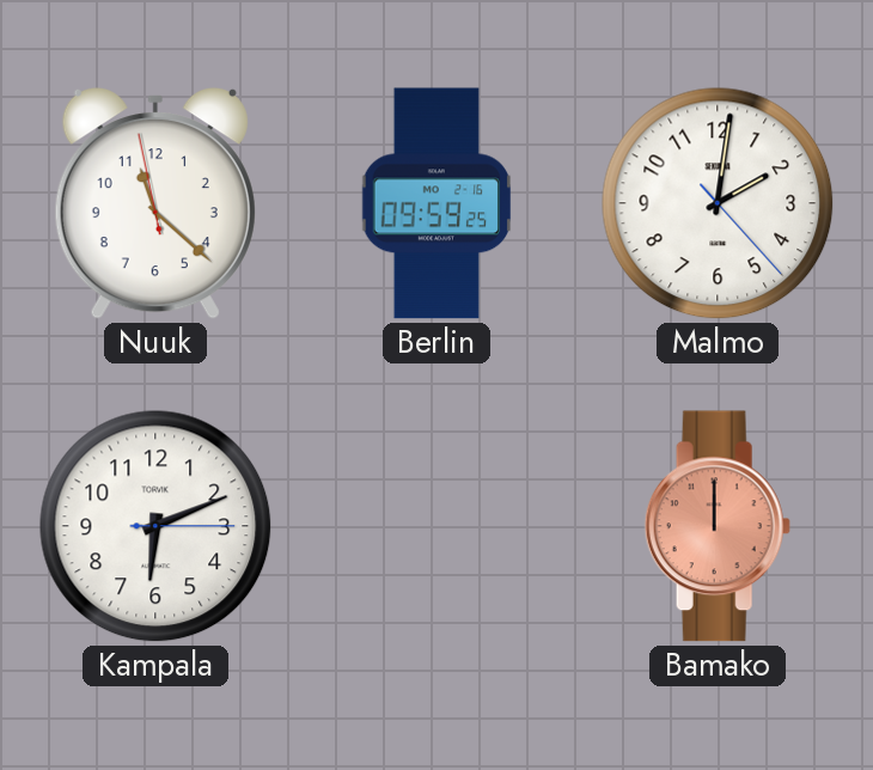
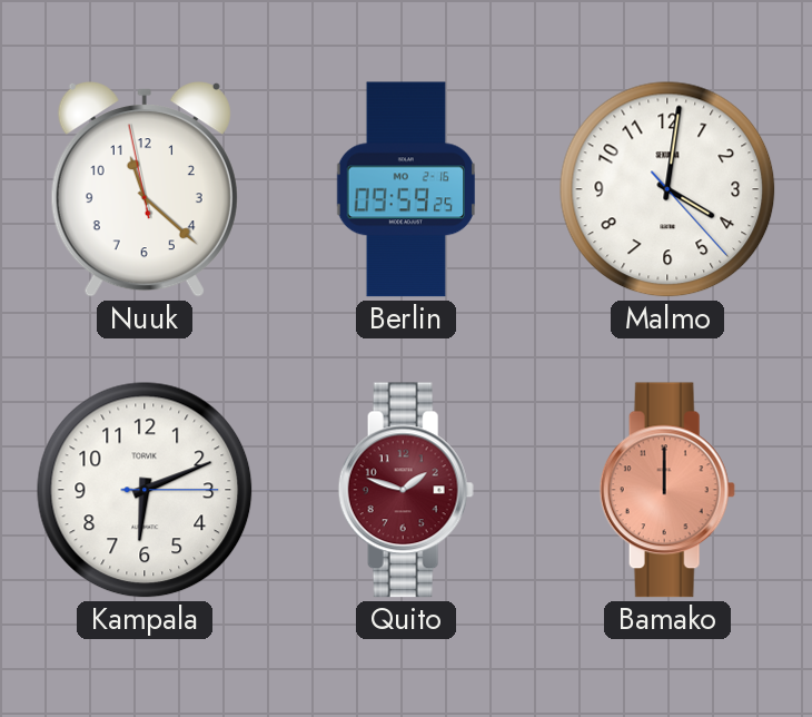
Malmo: 2:01 -> 4:01 (667, 189)
Quito: none -> 1:48 (406, 490)
